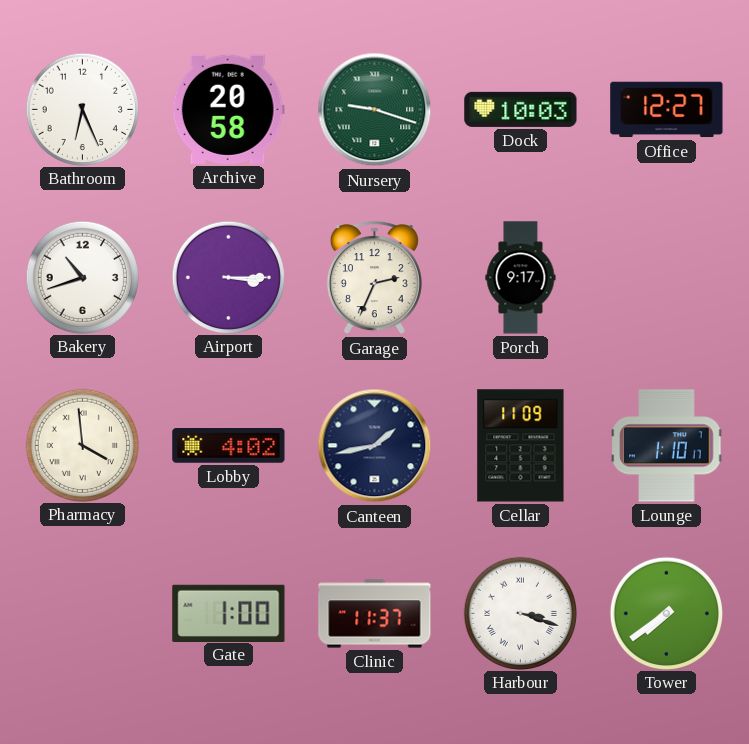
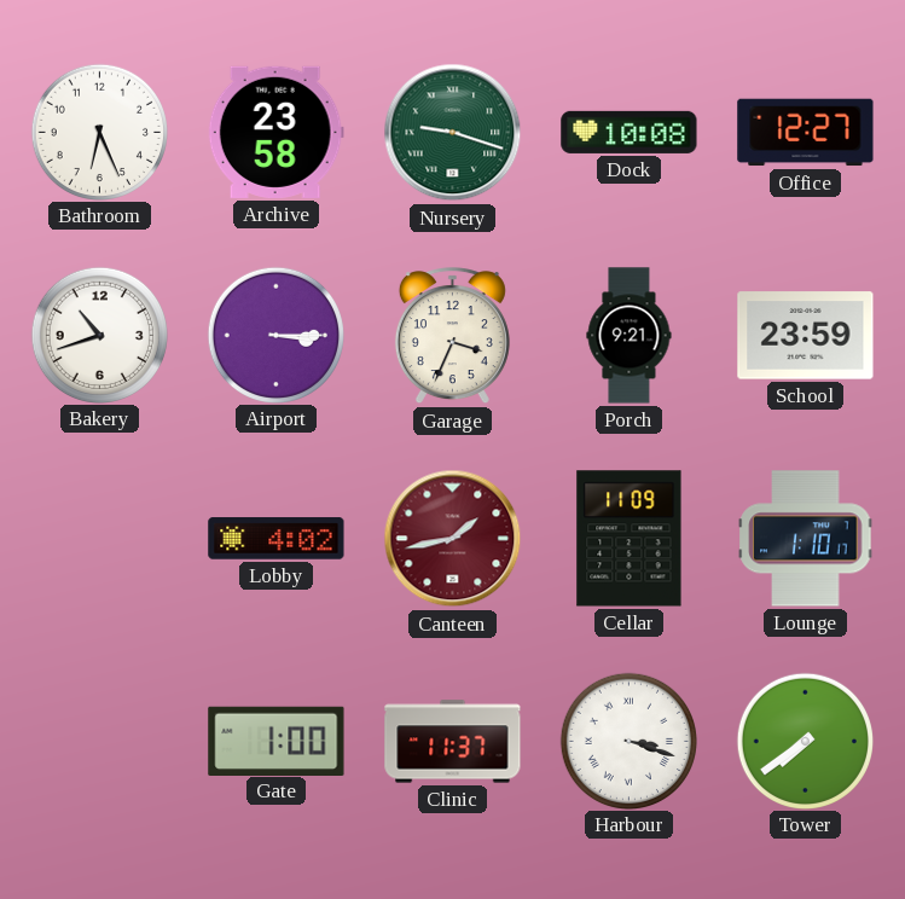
Archive: 20:58 -> 23:58 (275, 132)
Dock: 10:03 -> 10:08 (630, 132)
Garage: 2:34 -> 3:34 (452, 336)
Porch: 9:17 -> 9:21 (630, 336)
School: none -> 23:59 (806, 336)
Pharmacy: 3:59 -> none (82, 445)
Canteen dial: navy -> burgundy (453, 539)
